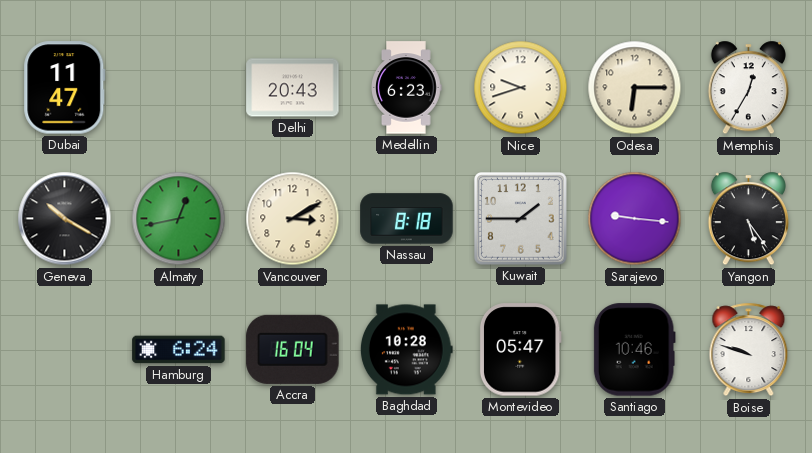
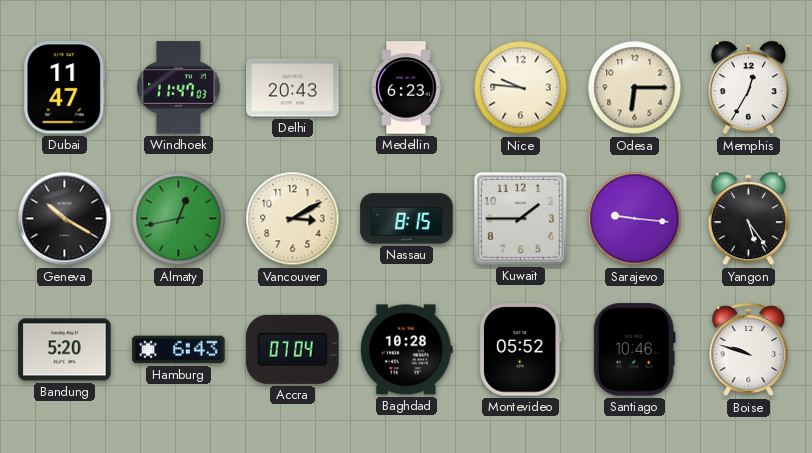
Windhoek: none -> 11:47 (178, 88)
Nice: 9:42 -> 9:46 (521, 88)
Nassau: 8:18 -> 8:15 (407, 219)
Bandung: none -> 5:20 (65, 350)
Hamburg: 6:24 -> 6:43 (179, 350)
Accra: 16:04 -> 07:04 (293, 349)
Montevideo: 05:47 -> 05:52 (520, 350)
